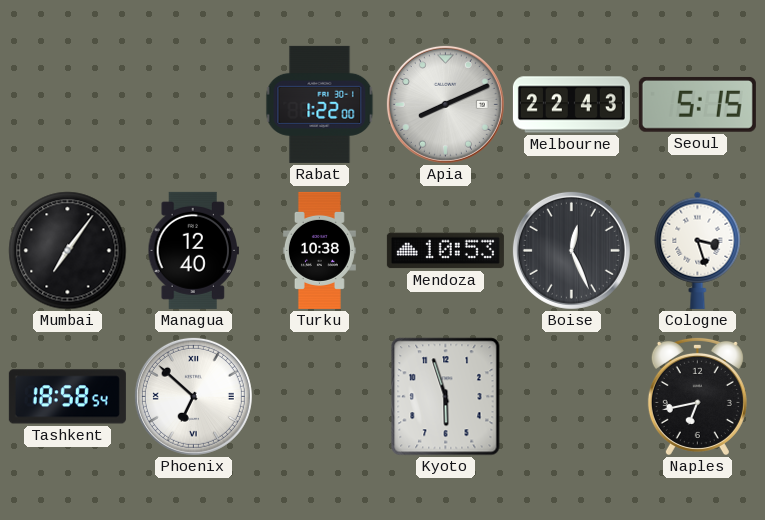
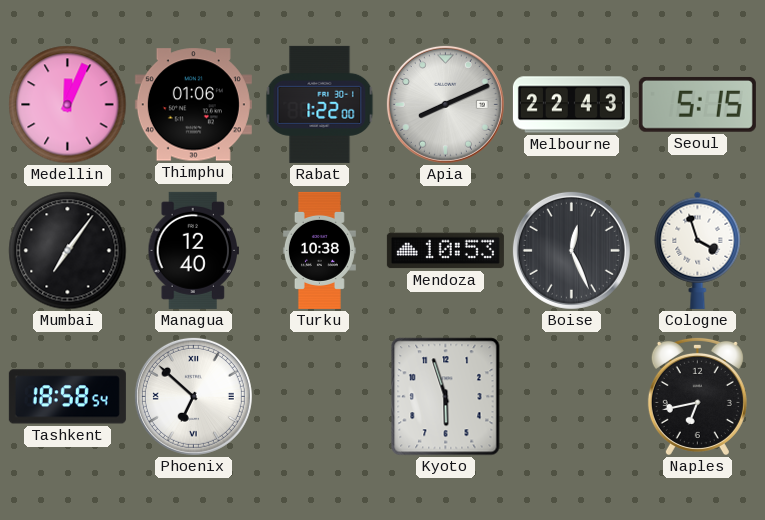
Medellin: none -> 12:04 (68, 105)
Thimphu: none -> 01:06 (193, 105)
Cologne: 3:27 -> 3:57 (698, 250)
